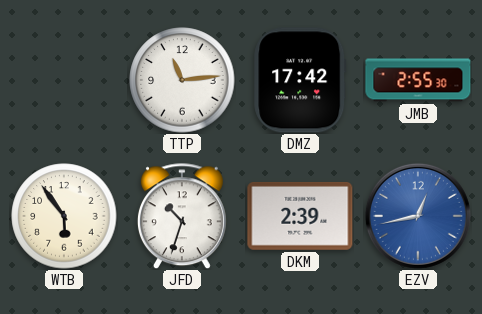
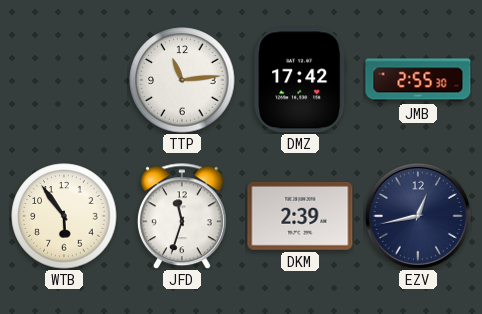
JFD: 10:33 -> 11:33 (182, 216)
EZV dial: blue -> navy (418, 216)
